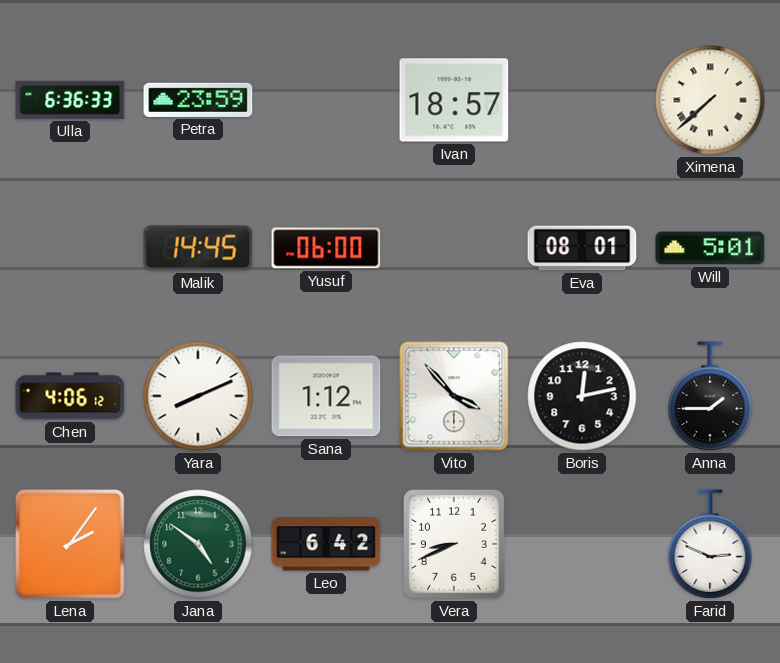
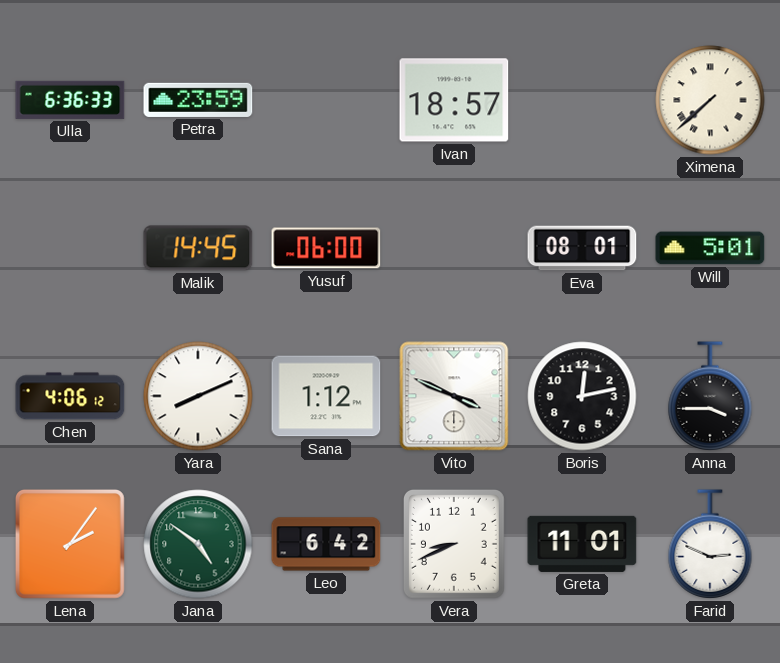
Vito: 3:53 -> 3:49 (454, 396)
Anna: 1:45 -> 3:45 (710, 396)
Greta: none -> 11:01 (582, 544)
